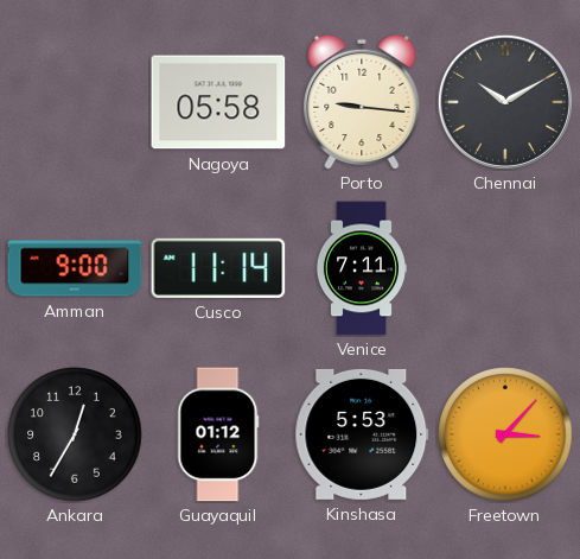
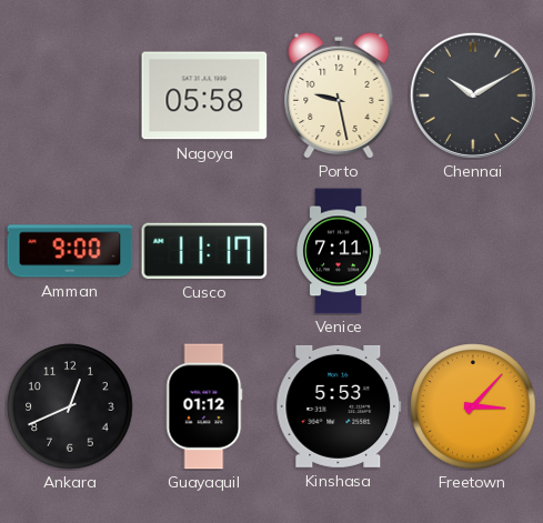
Porto: 9:16 -> 9:28 (339, 95)
Cusco: 11:14 -> 11:17 (204, 251)
Ankara: 12:35 -> 12:41 (70, 406)
